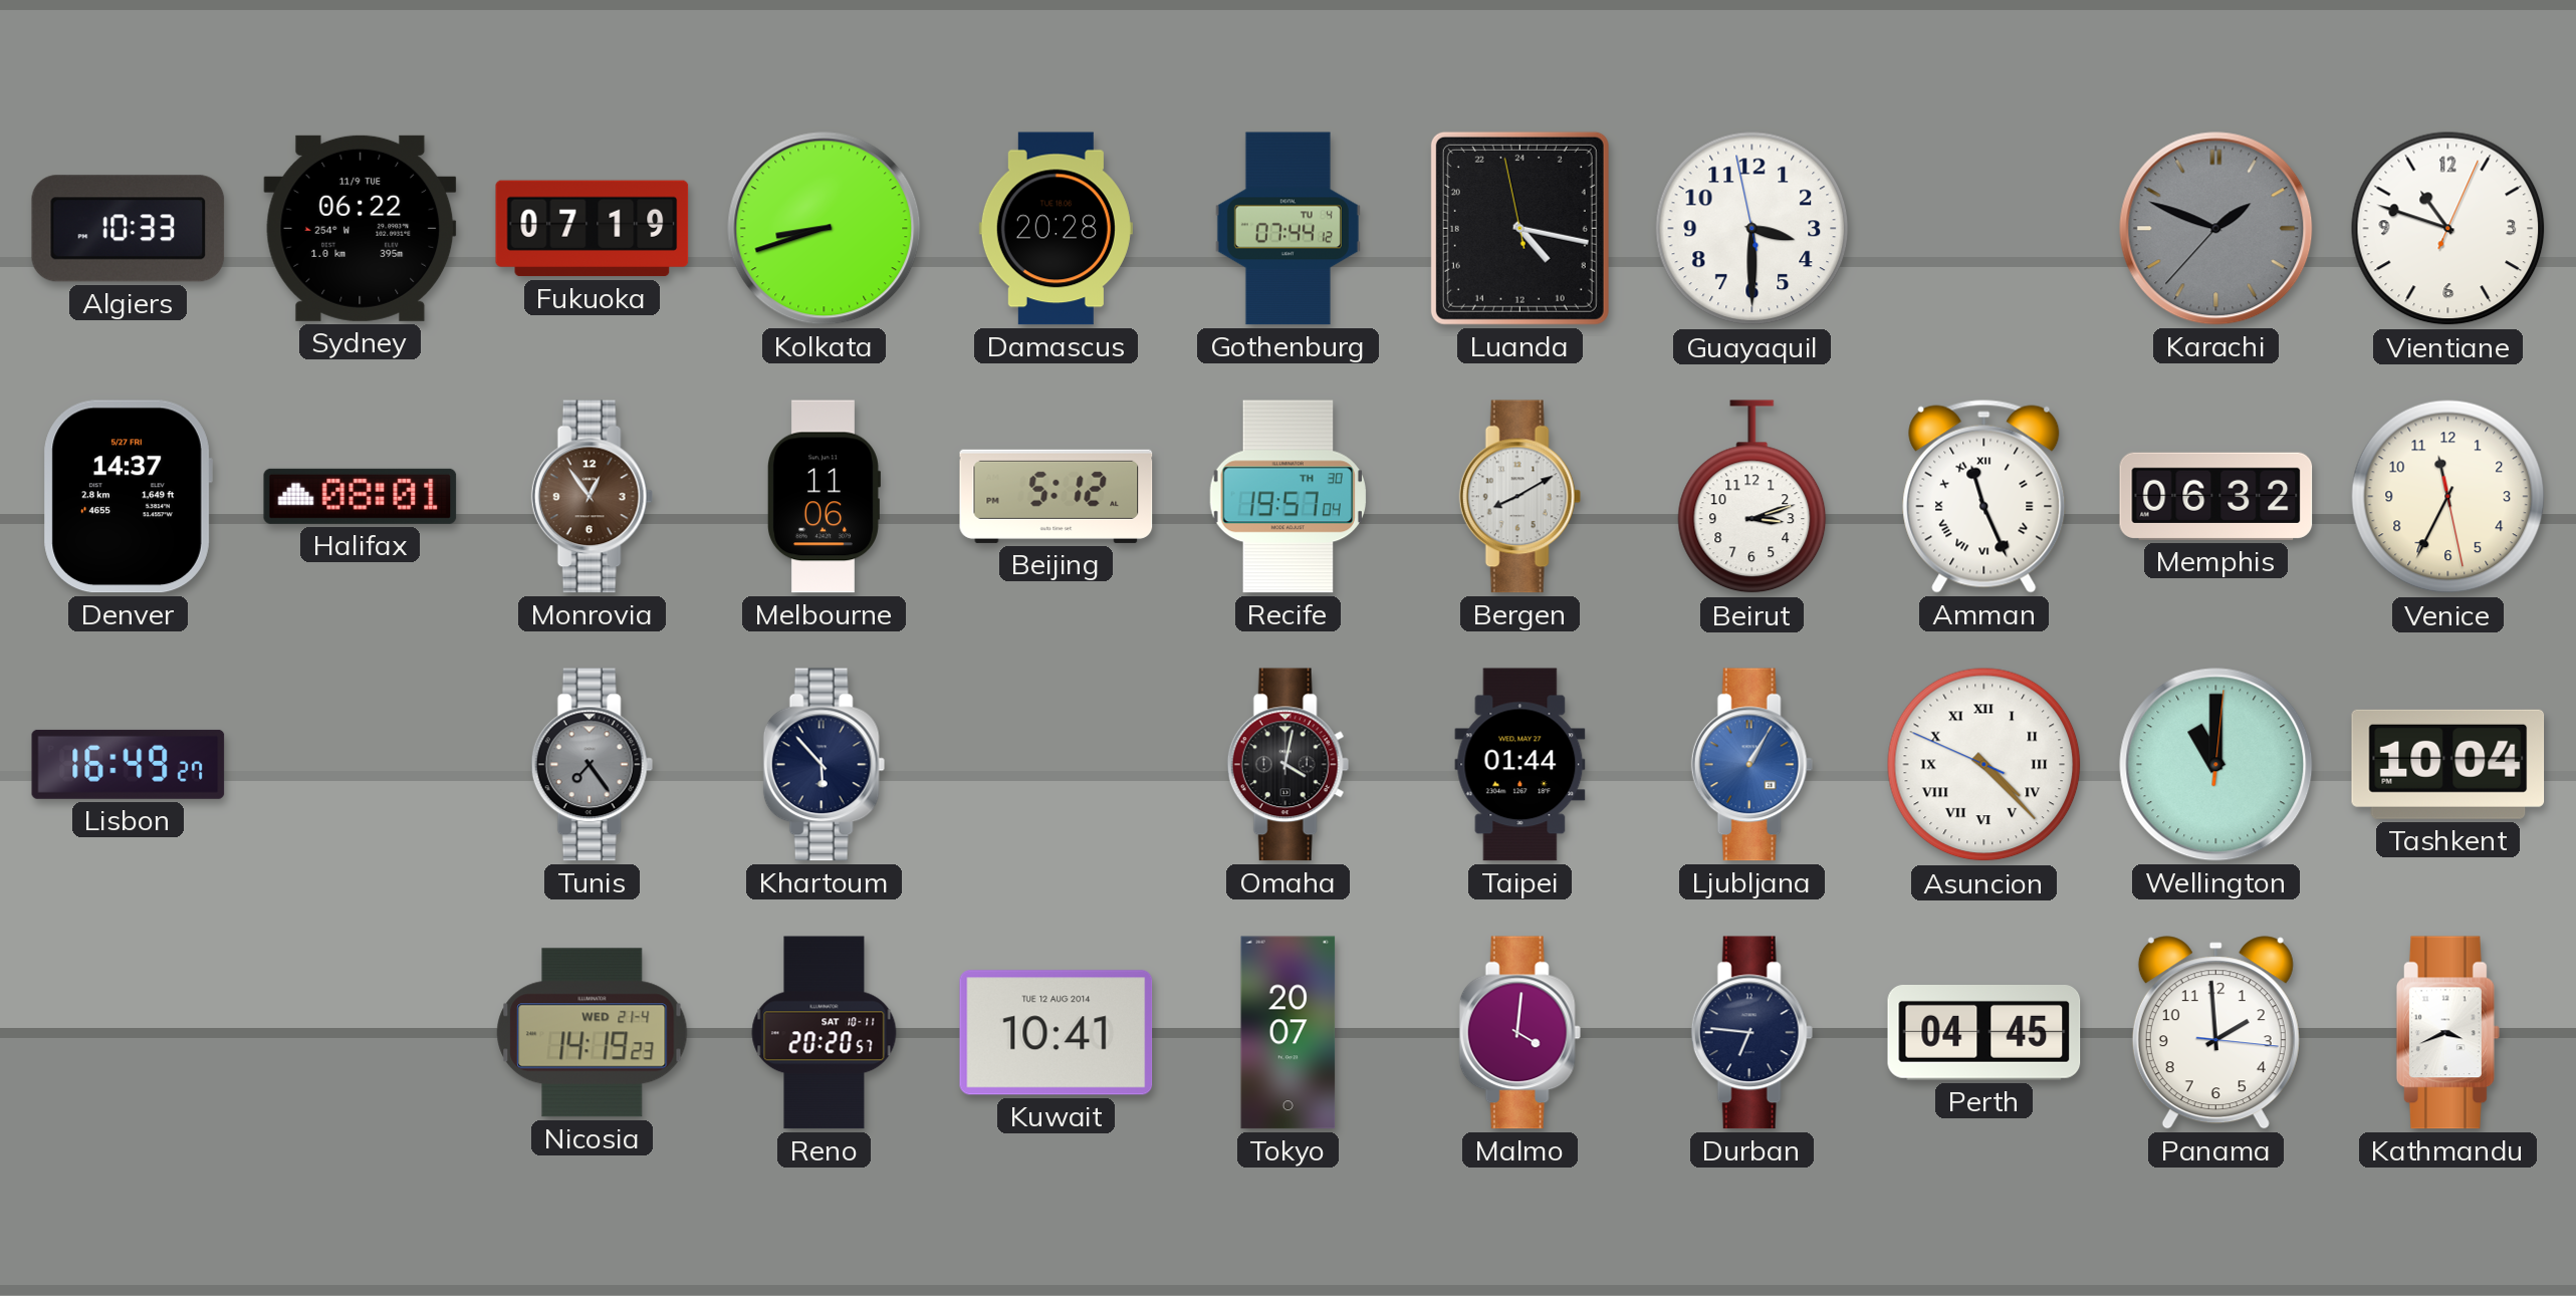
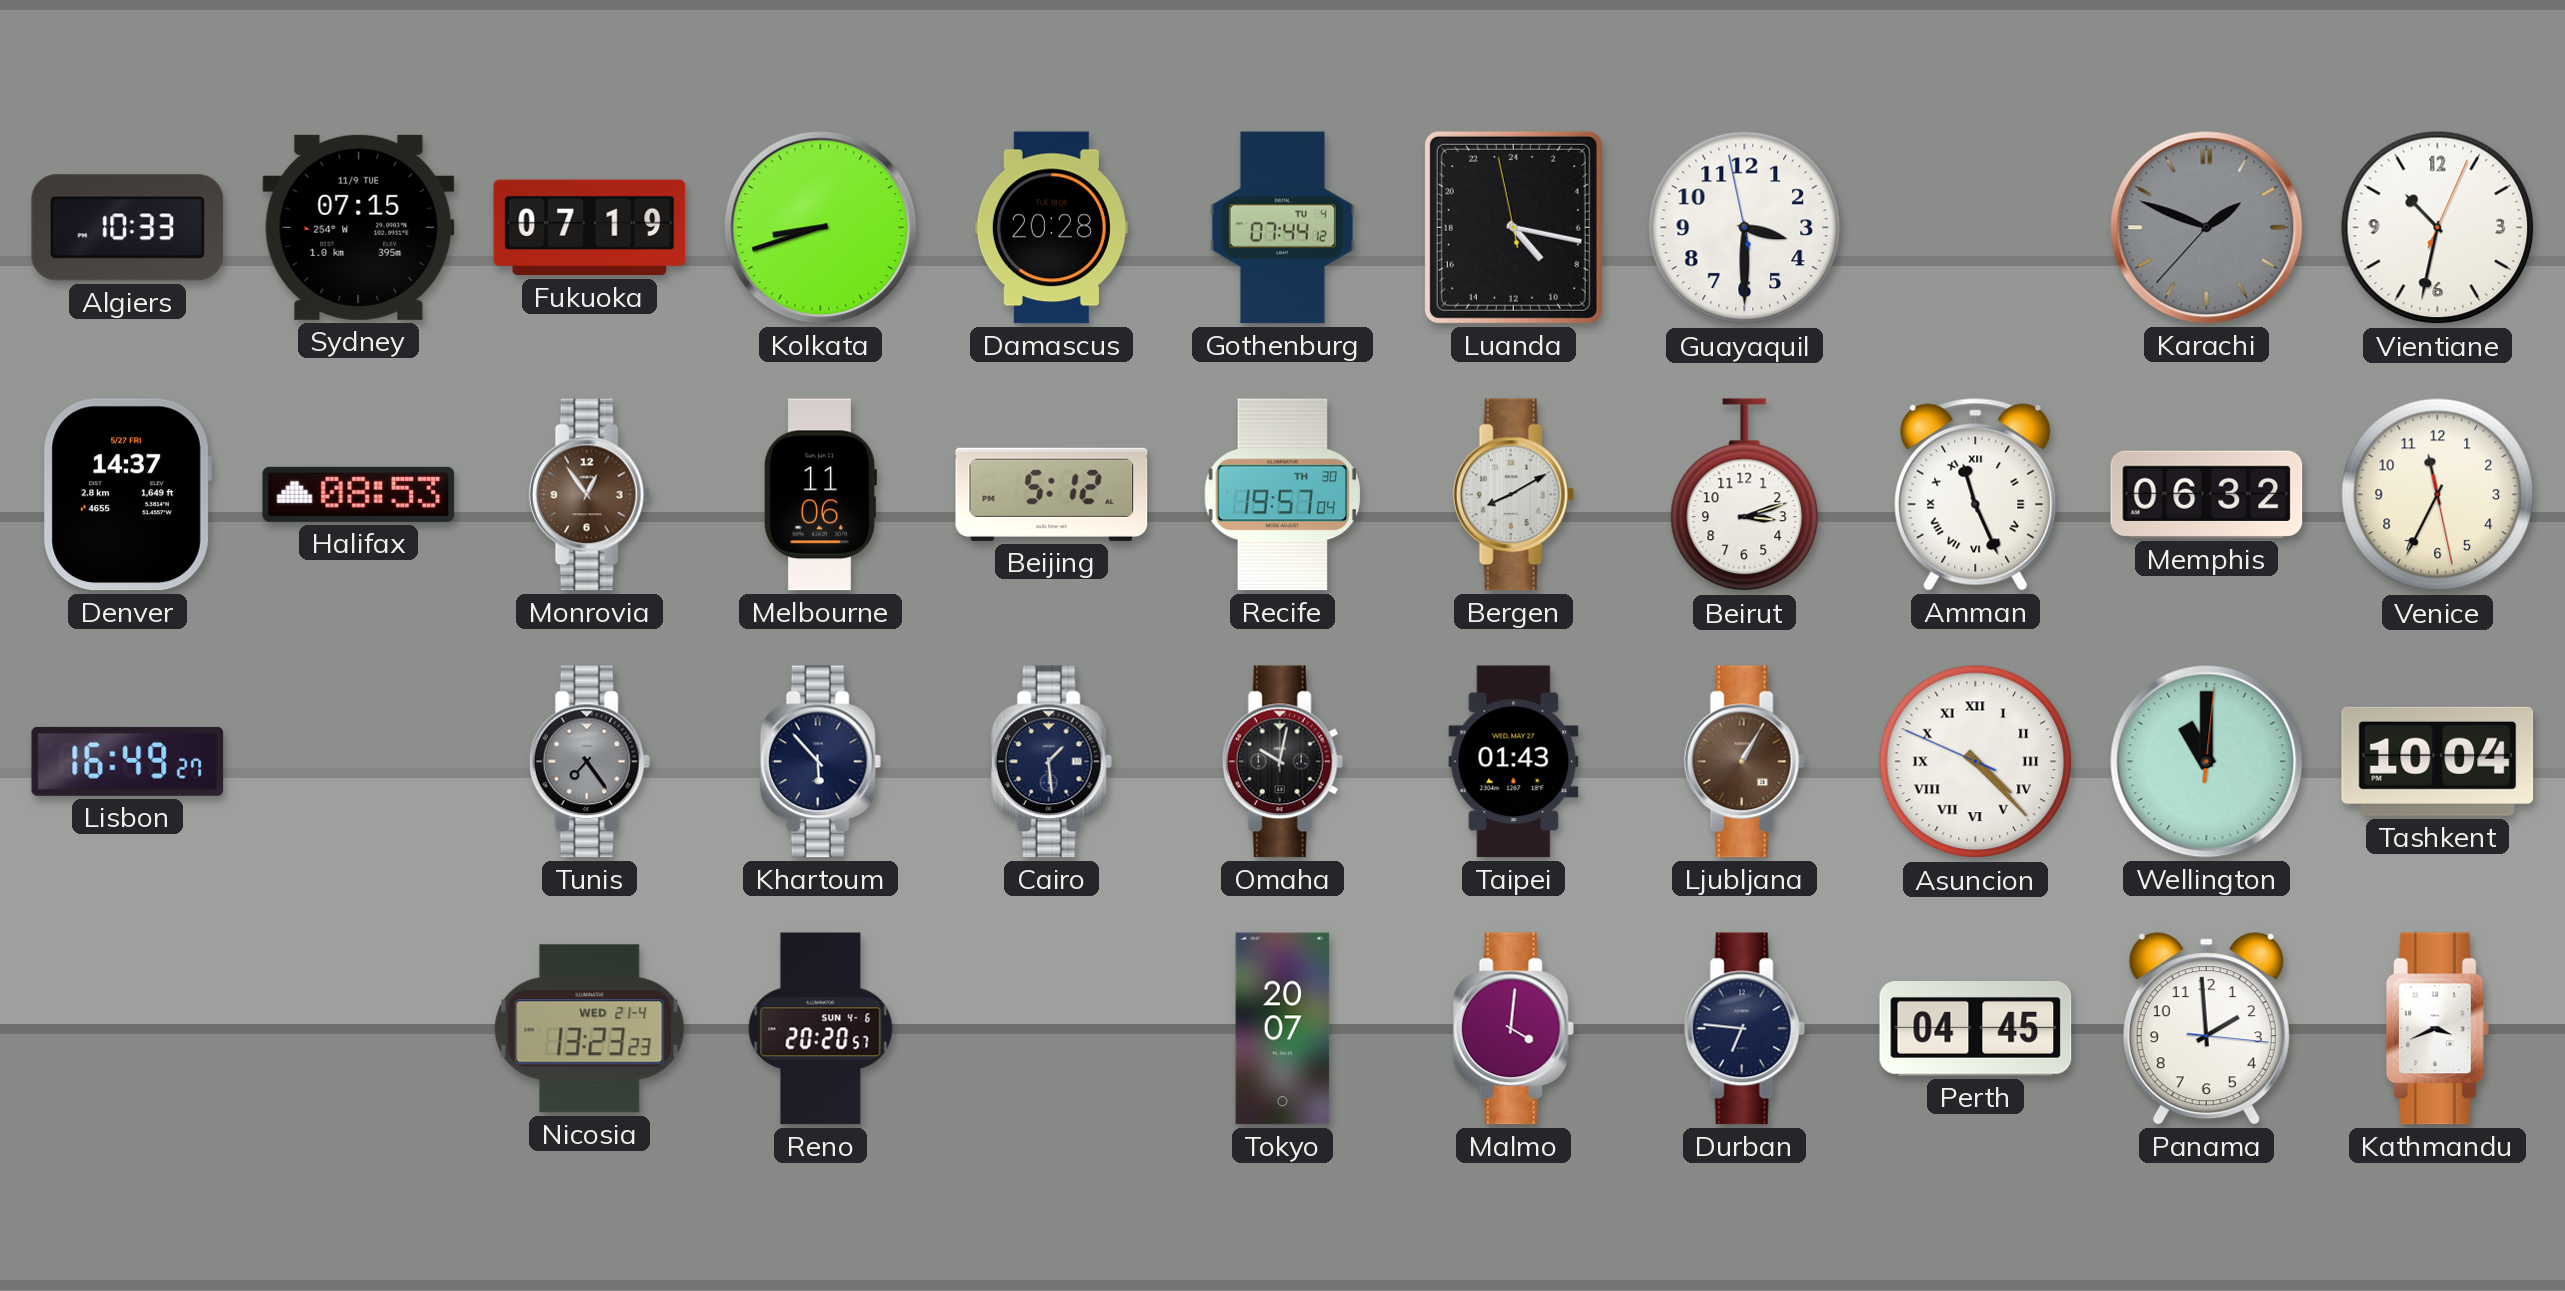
Sydney: 06:22 -> 07:15 (359, 227)
Vientiane: 10:48 -> 10:32 (2438, 228)
Halifax: 08:01 -> 08:53 (359, 494)
Cairo: none -> 1:29 (1051, 762)
Omaha: 4:02 -> 10:02 (1282, 762)
Taipei: 01:44 -> 01:43 (1514, 762)
Ljubljana dial: blue -> brown (1744, 762)
Nicosia: 14:19 -> 13:23 (590, 1029)
Reno date: SAT 10-11 -> SUN 4-6 (821, 1029)
Kuwait: 10:41 -> none (1057, 1033)
